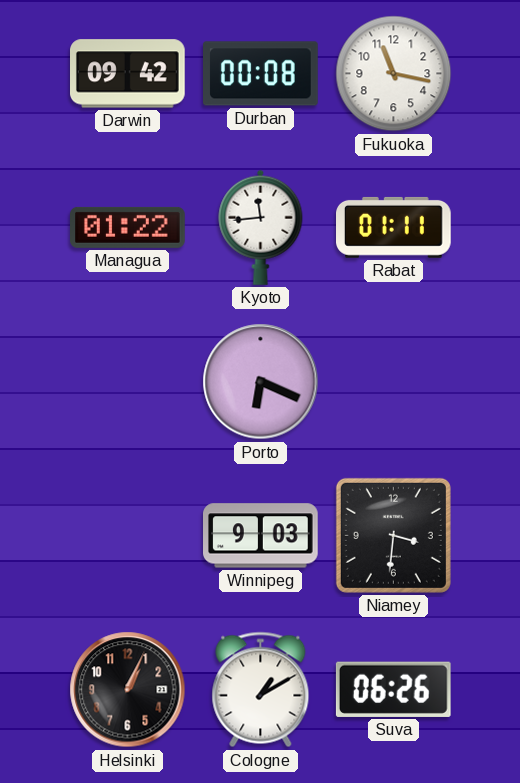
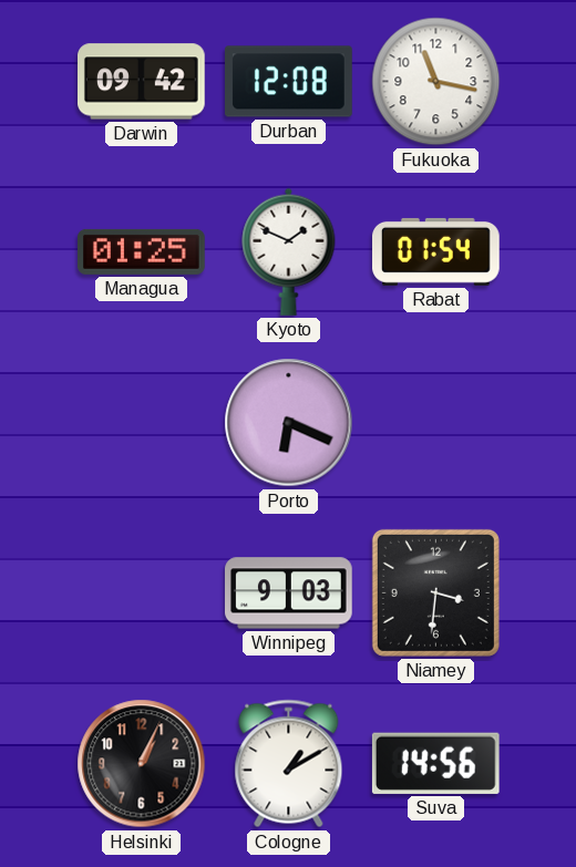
Durban: 00:08 -> 12:08 (289, 82)
Managua: 01:22 -> 01:25 (142, 251)
Kyoto: 11:44 -> 1:49 (289, 251)
Rabat: 01:11 -> 01:54 (436, 251)
Suva: 06:26 -> 14:56 (435, 763)
